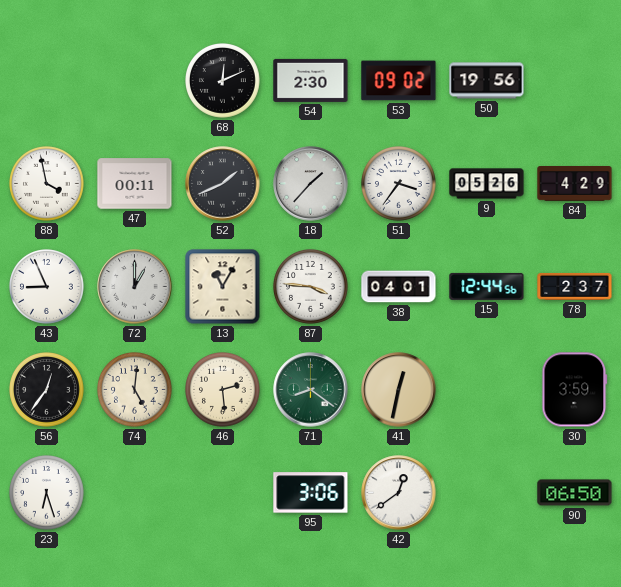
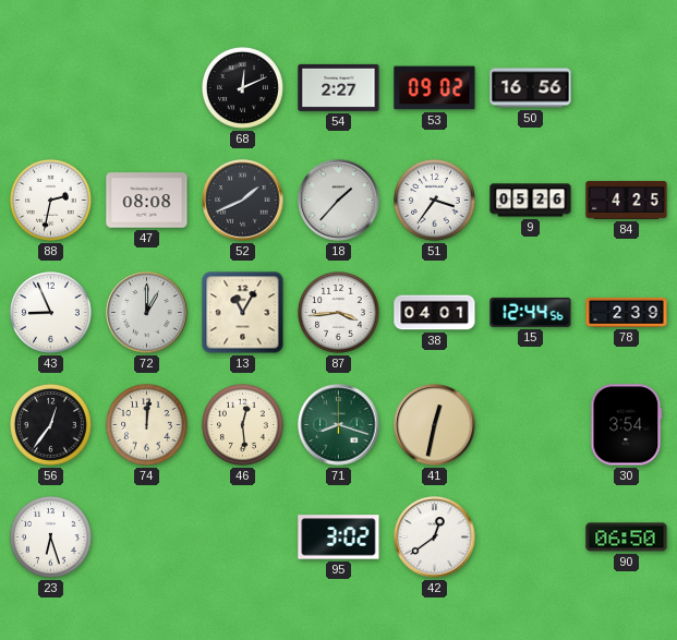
54: 2:30 -> 2:27 (339, 87)
50: 19:56 -> 16:56 (531, 88)
88: 3:58 -> 2:32 (51, 201)
47: 00:11 -> 08:08 (147, 201)
84: 4:29 -> 4:25 (627, 201)
87: 3:46 -> 3:44 (339, 313)
78: 2:37 -> 2:39 (627, 313)
74: 5:01 -> 12:01 (147, 425)
46: 2:29 -> 12:29 (243, 425)
71: 8:21 -> 8:18 (339, 425)
30: 3:59 -> 3:54 (627, 425)
95: 3:06 -> 3:02 (339, 538)
